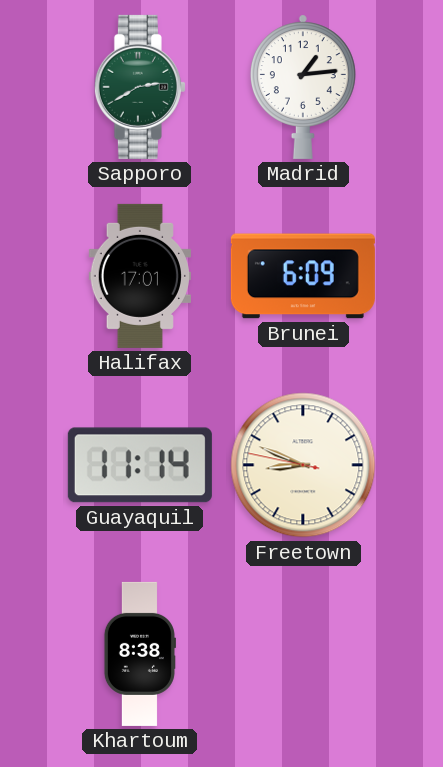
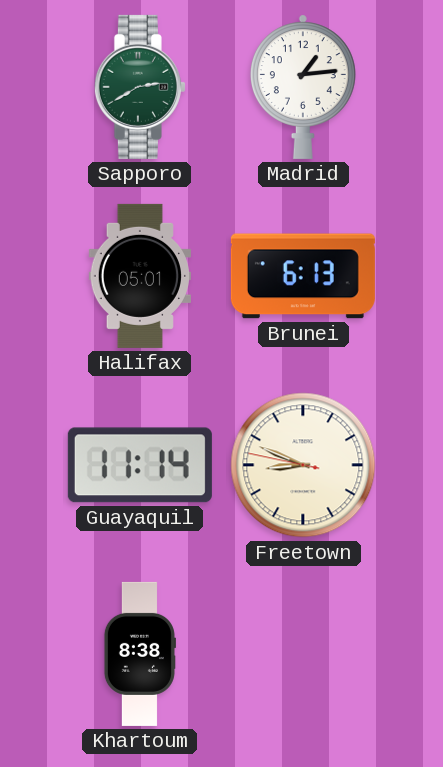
Halifax: 17:01 -> 05:01 (139, 276)
Brunei: 6:09 -> 6:13 (303, 276)
